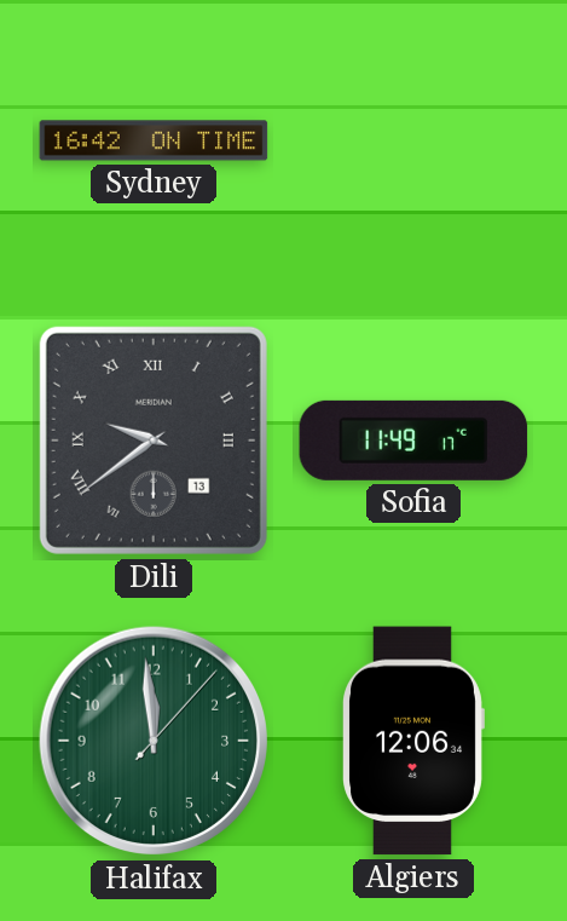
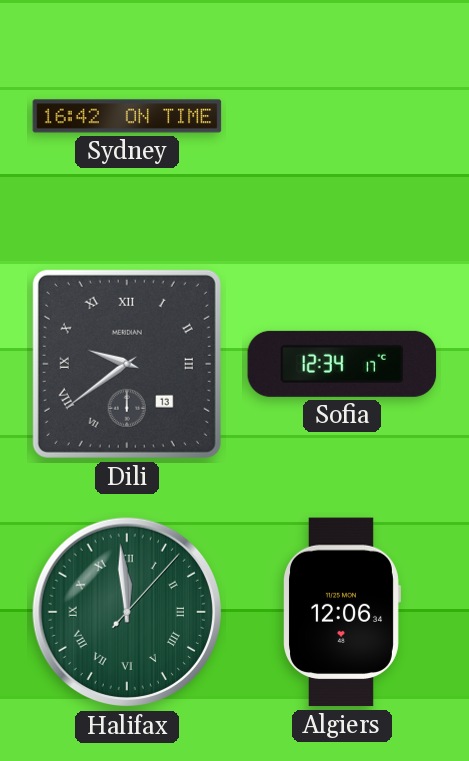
Sofia: 11:49 -> 12:34 (342, 364)
Halifax numerals: Arabic -> Roman (127, 612)
